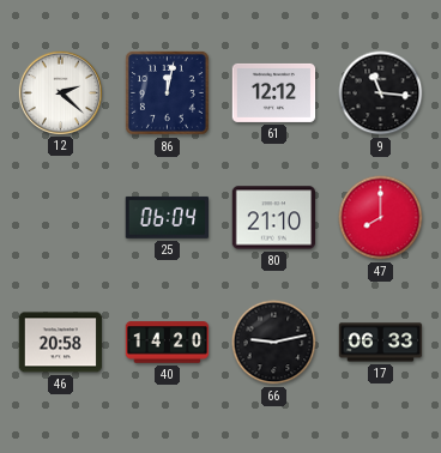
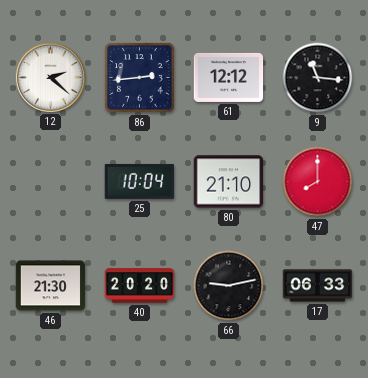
86: 12:02 -> 2:44 (139, 77)
25: 06:04 -> 10:04 (139, 181)
46: 20:58 -> 21:30 (51, 286)
40: 14:20 -> 20:20 (140, 286)
